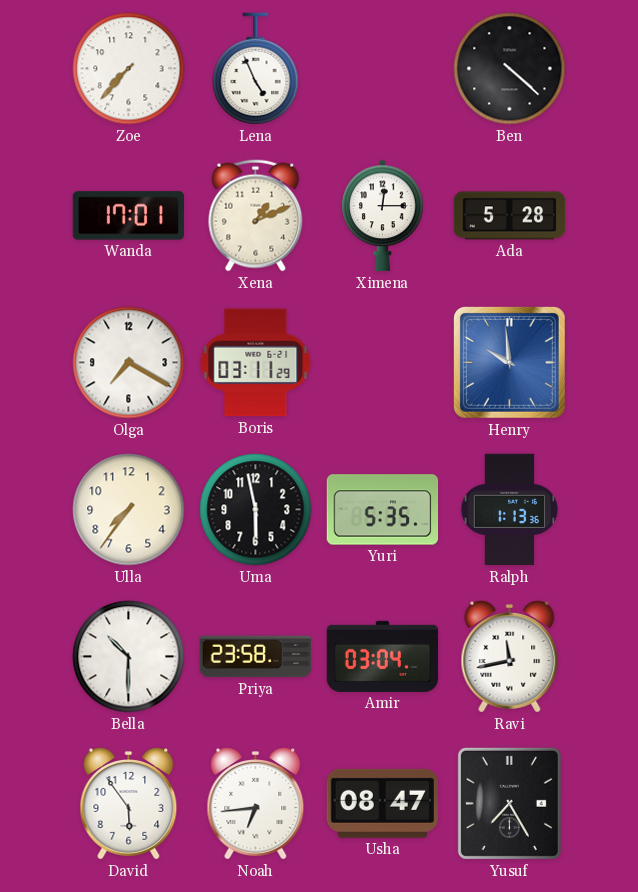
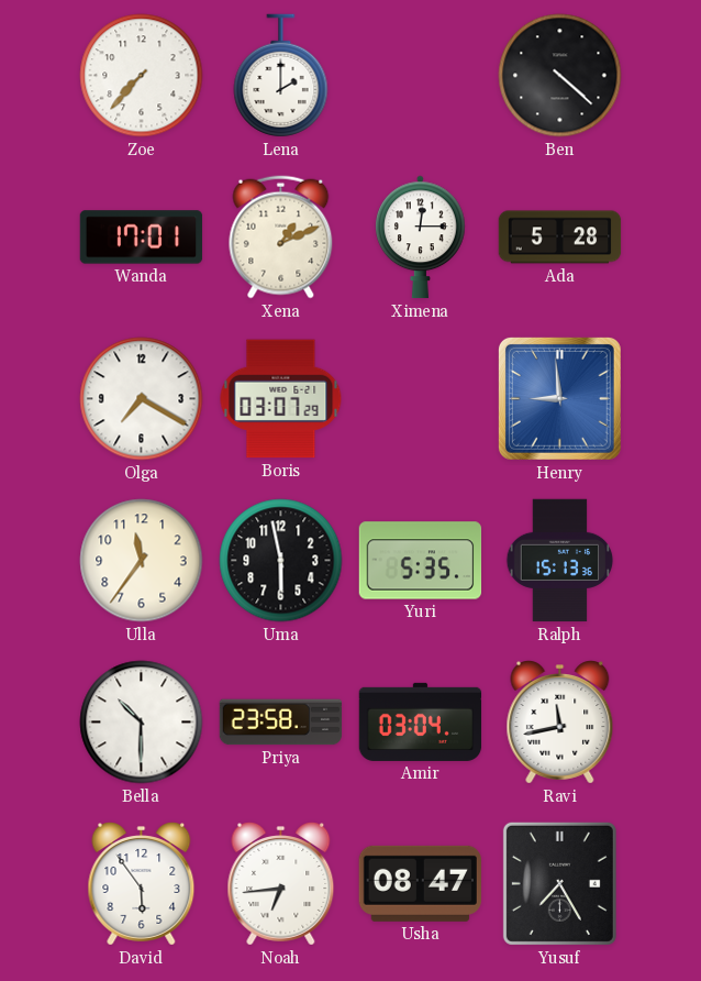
Lena: 4:56 -> 2:00 (281, 76)
Boris: 03:11 -> 03:07 (281, 399)
Henry: 9:59 -> 8:59 (559, 398)
Ulla: 7:36 -> 11:36 (142, 561)
Ralph: 1:13 -> 15:13 (560, 561)
